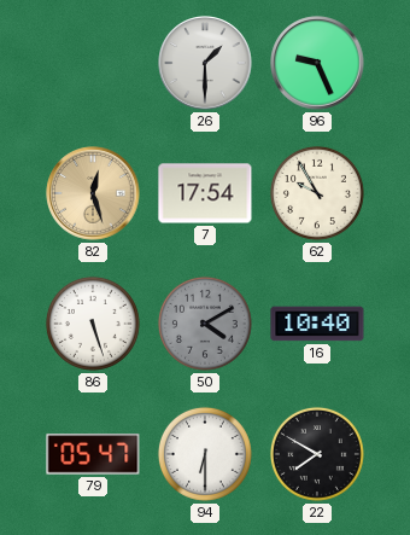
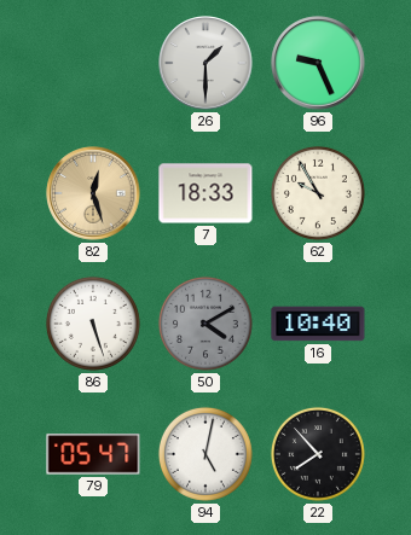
7: 17:54 -> 18:33 (205, 193)
94: 6:30 -> 5:02 (205, 454)
22: 7:50 -> 7:53 (318, 454)
